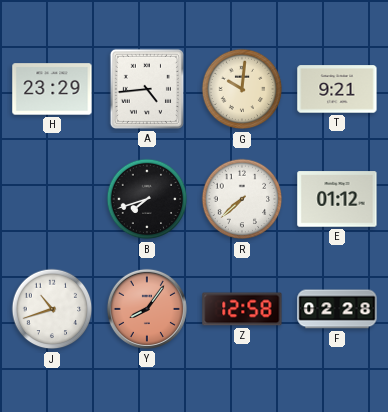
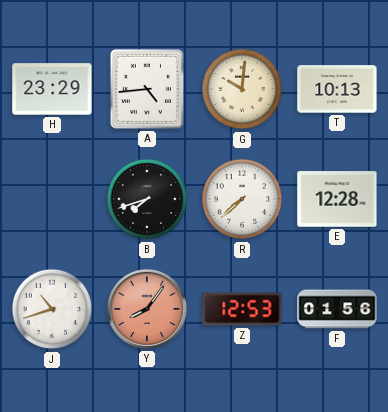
T: 9:21 -> 10:13 (337, 89)
E: 01:12 -> 12:28 (337, 199)
Z: 12:58 -> 12:53 (242, 309)
F: 02:28 -> 01:56 (337, 309)
